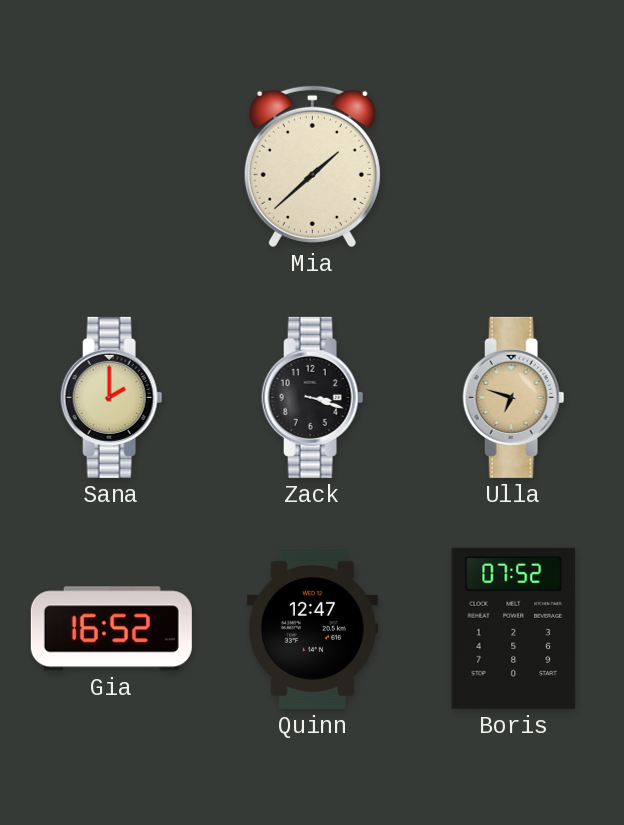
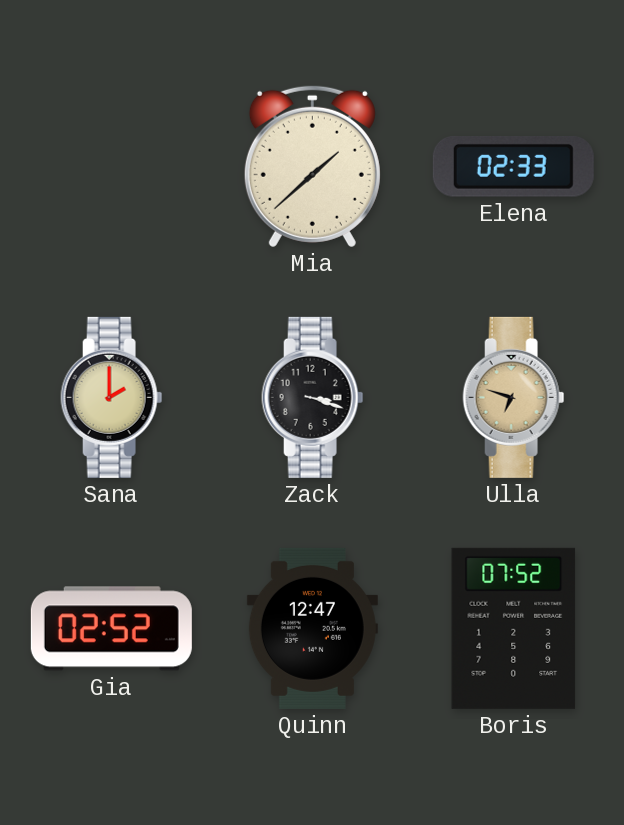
Elena: none -> 02:33 (513, 166)
Gia: 16:52 -> 02:52 (111, 629)
